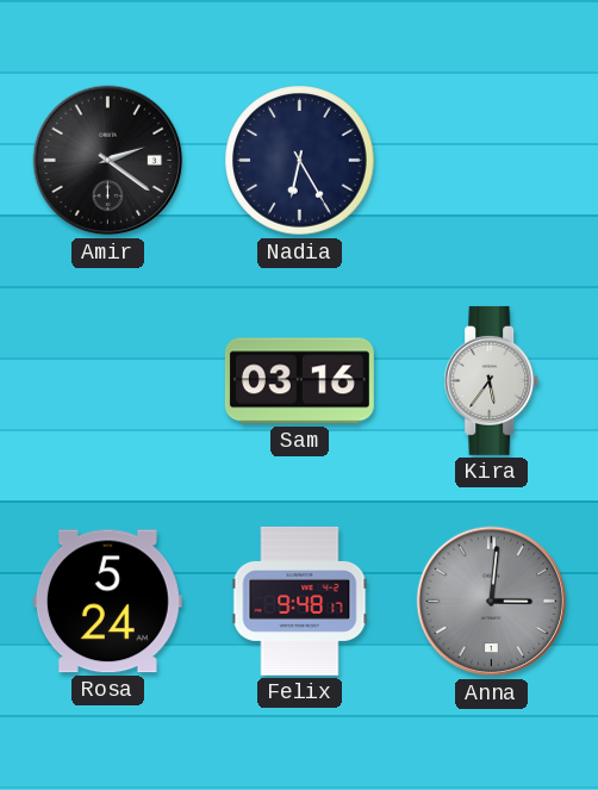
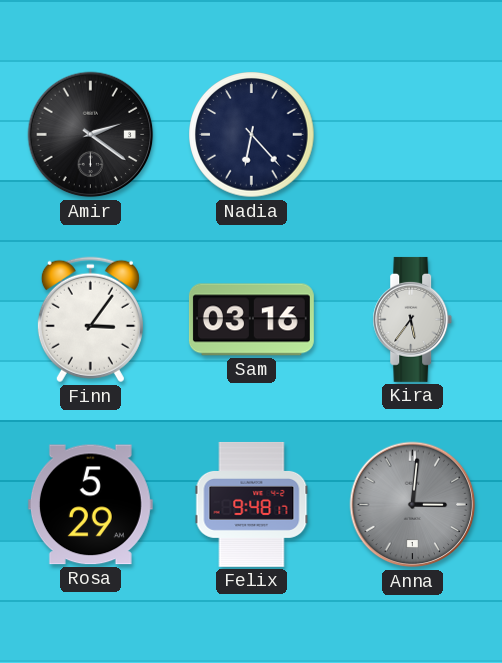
Nadia: 6:25 -> 6:23 (252, 135)
Finn: none -> 3:06 (90, 320)
Rosa: 5:24 -> 5:29 (90, 505)
